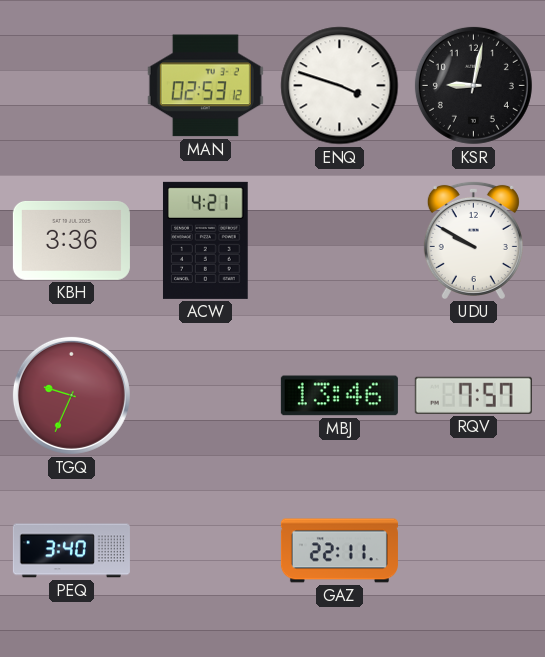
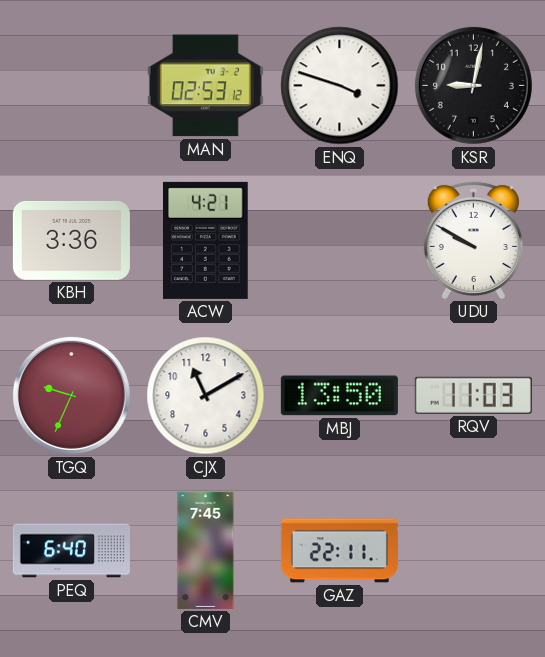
CJX: none -> 11:10 (206, 396)
MBJ: 13:46 -> 13:50 (339, 396)
RQV: 7:57 -> 11:03 (473, 395)
PEQ: 3:40 -> 6:40 (71, 551)
CMV: none -> 7:45 (206, 550)
